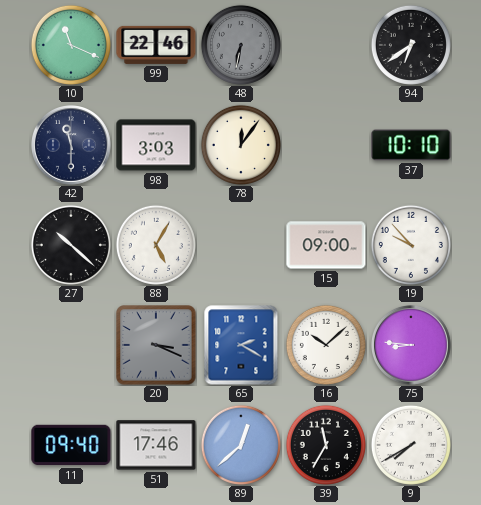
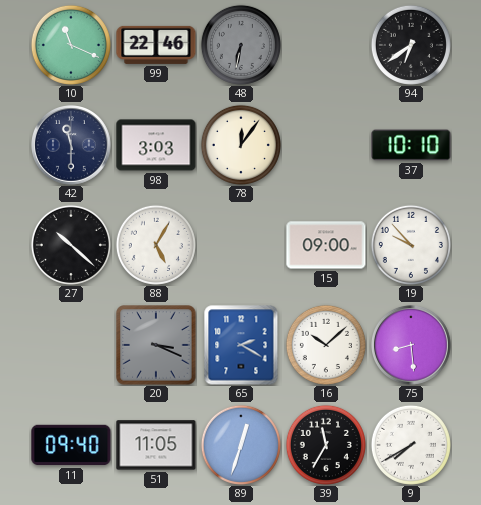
75: 8:46 -> 8:29 (412, 346)
51: 17:46 -> 11:05 (156, 445)
89: 12:38 -> 12:33 (241, 445)
